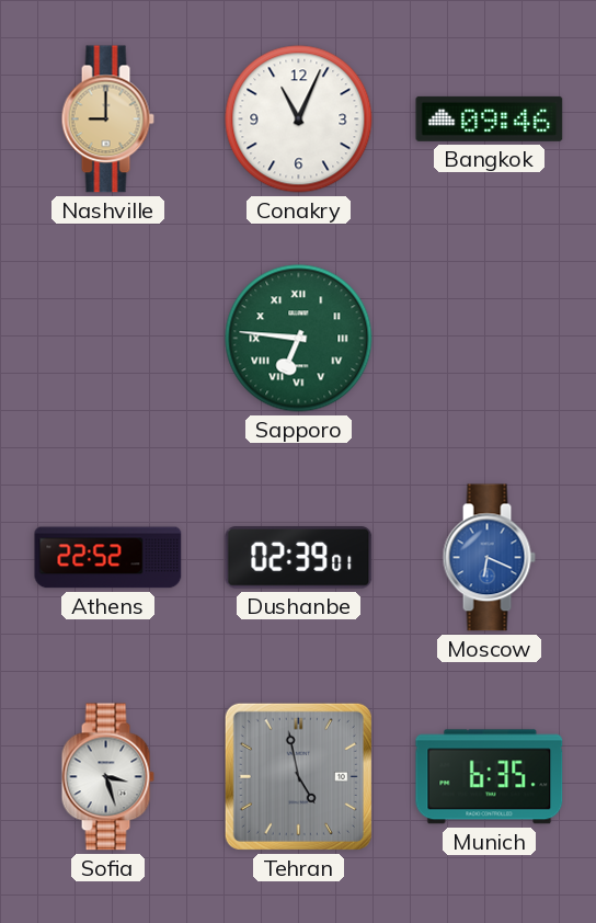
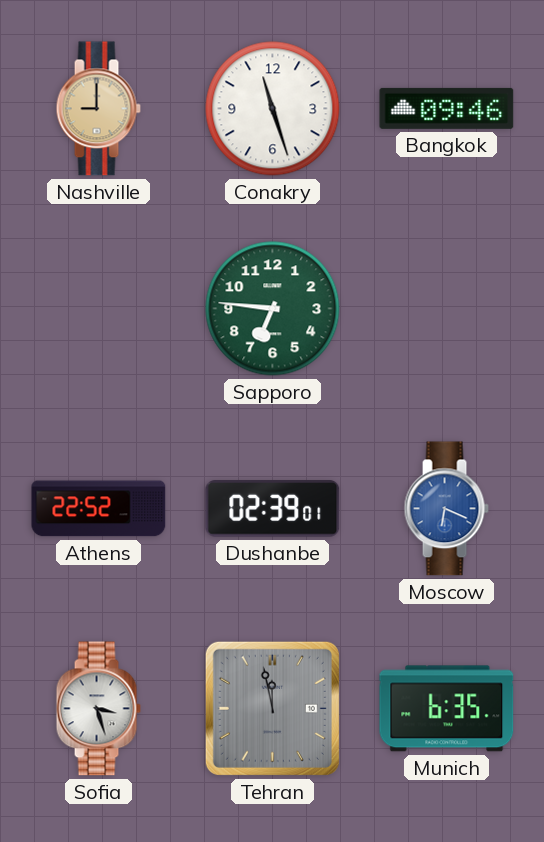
Conakry: 11:04 -> 11:27 (273, 109)
Sapporo numerals: Roman -> Arabic (273, 309)
Tehran: 4:58 -> 11:58 (272, 708)
